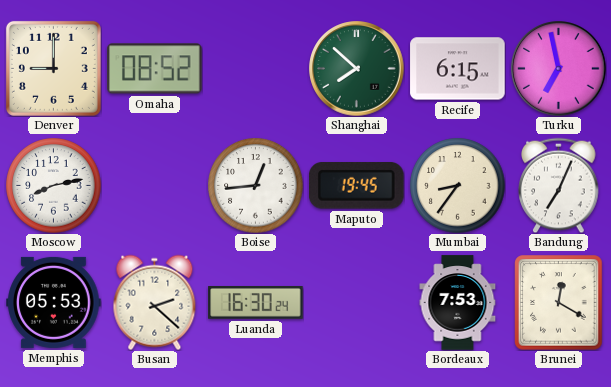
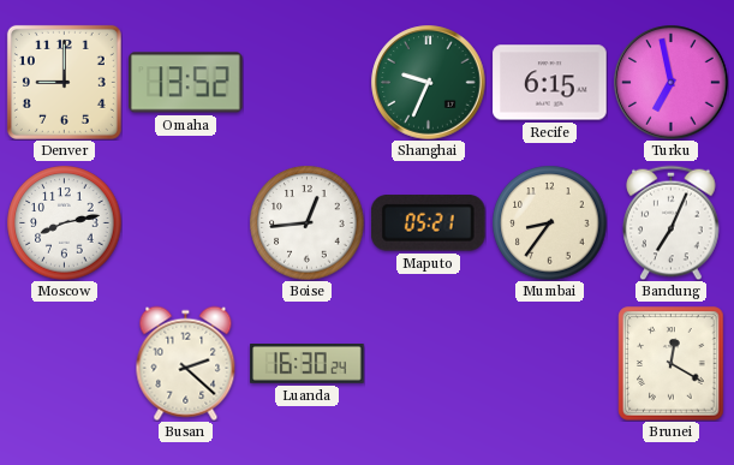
Omaha: 08:52 -> 13:52 (186, 83)
Shanghai: 7:52 -> 9:34 (429, 83)
Maputo: 19:45 -> 05:21 (428, 223)
Memphis: 05:53 -> none (54, 302)
Bordeaux: 7:53 -> none (458, 303)
